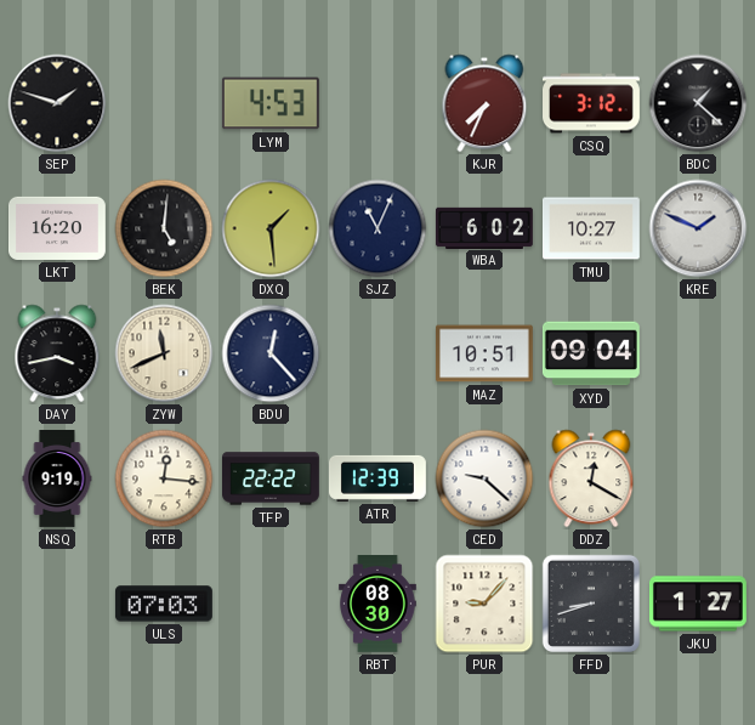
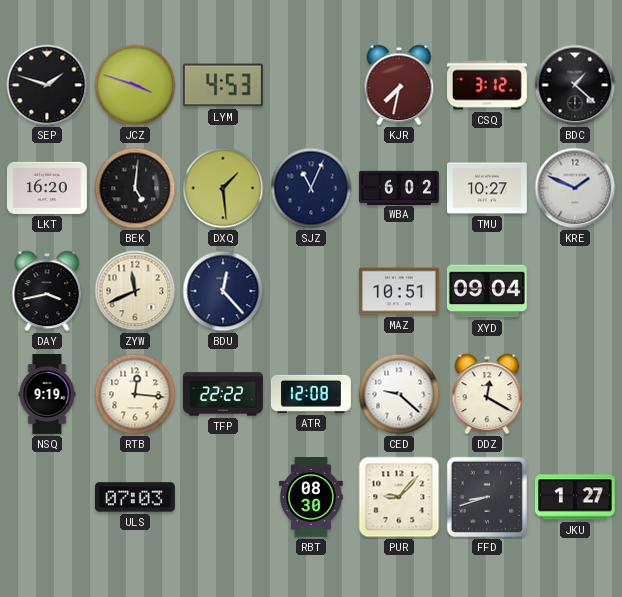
JCZ: none -> 3:48 (135, 85)
KJR: 7:34 -> 7:32 (399, 85)
ATR: 12:39 -> 12:08 (311, 394)
